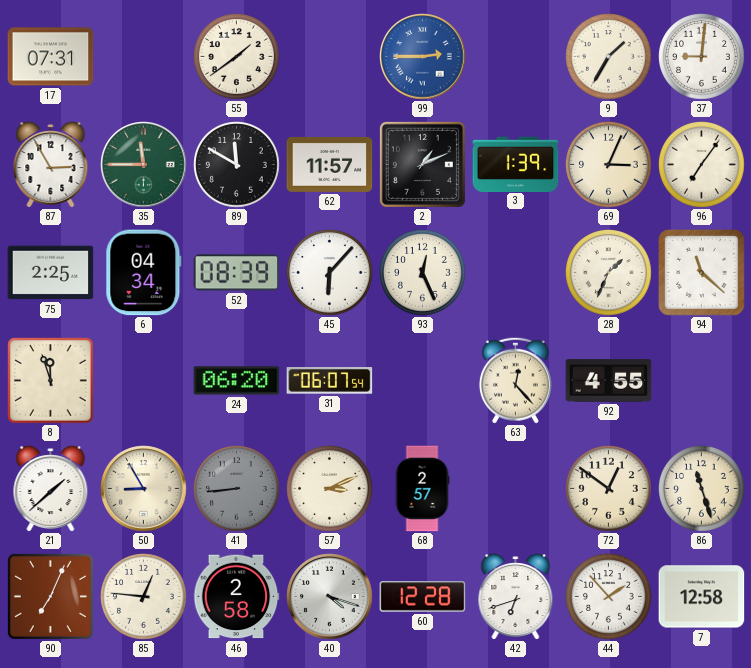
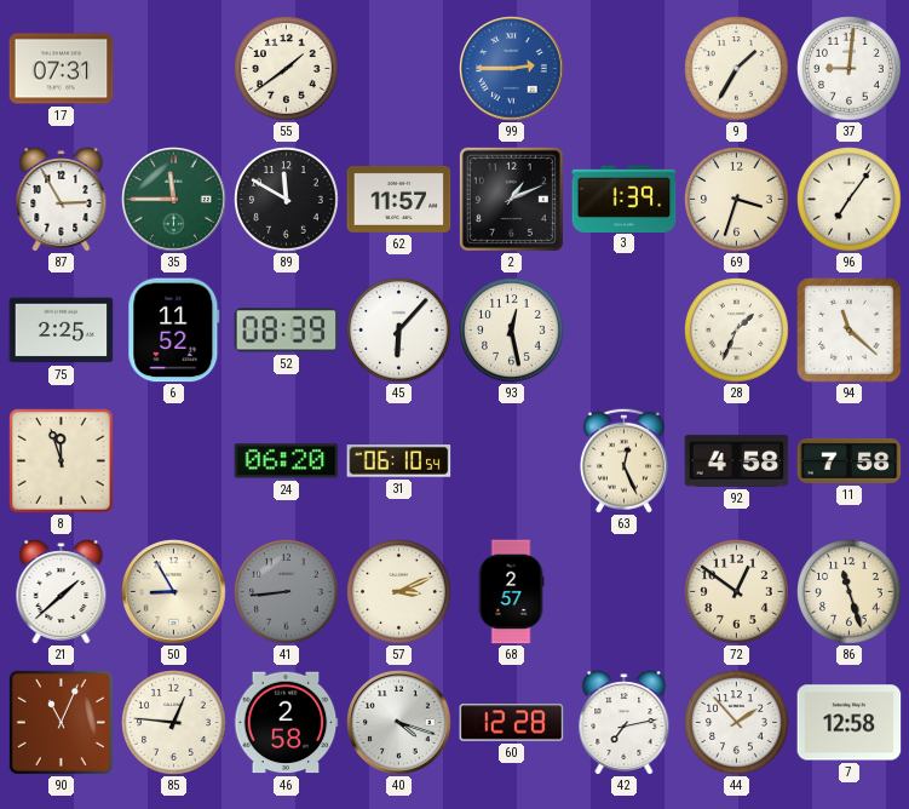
69: 3:04 -> 3:33 (737, 200)
6: 04:34 -> 11:52 (174, 331)
93: 12:26 -> 12:28 (512, 331)
31: 06:07 -> 06:10 (399, 461)
63: 12:23 -> 12:26 (623, 460)
92: 4:55 -> 4:58 (737, 461)
11: none -> 7:58 (850, 460)
90: 7:04 -> 11:04 (61, 722)
42: 6:42 -> 7:13 (625, 723)
